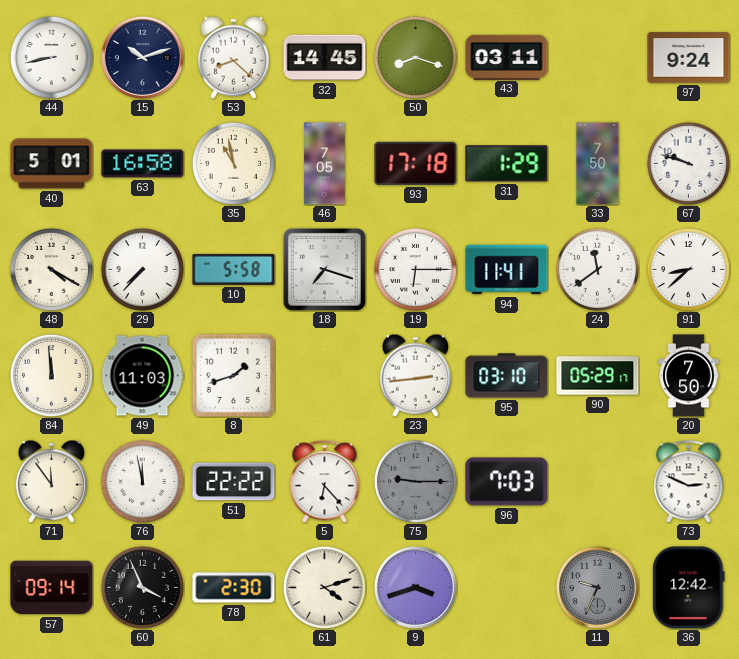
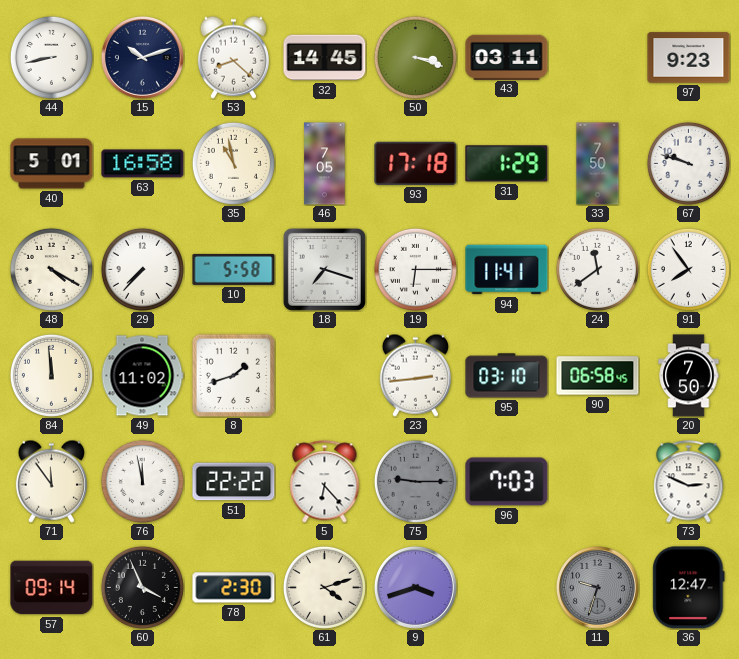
50: 8:18 -> 3:18 (415, 57)
97: 9:24 -> 9:23 (689, 58)
91: 8:38 -> 7:54 (688, 269)
49: 11:03 -> 11:02 (142, 376)
90: 05:29 -> 06:58 (598, 376)
11: 9:34 -> 9:33 (597, 587)
36: 12:42 -> 12:47 (689, 588)
